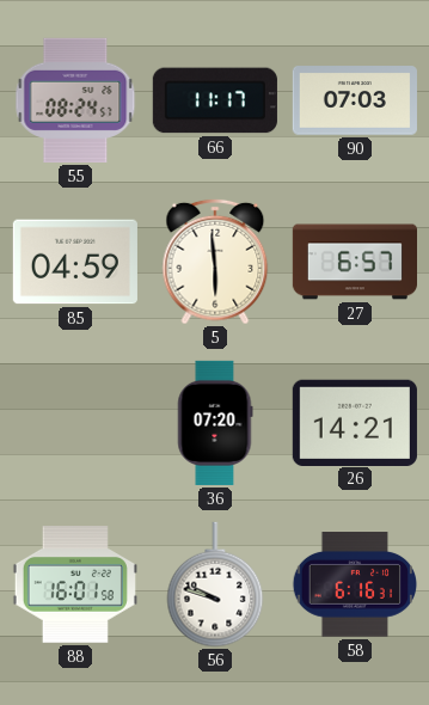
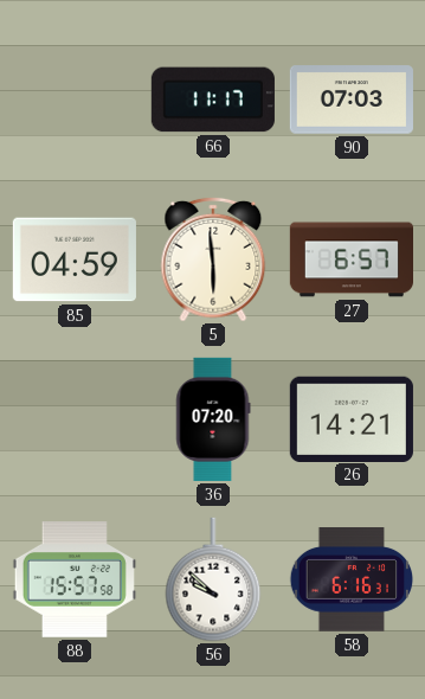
55: 08:24 -> none (75, 100)
88: 16:01 -> 15:57 (75, 579)
56: 9:48 -> 9:52 (213, 579)
